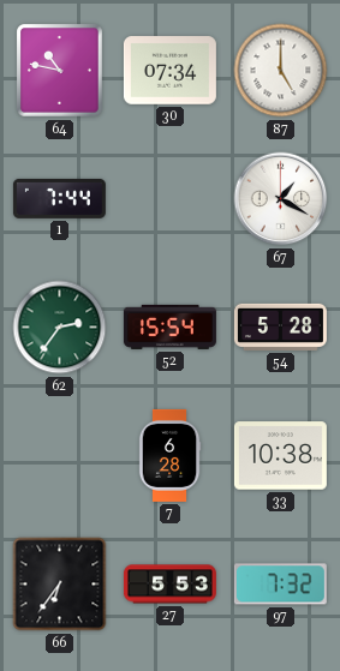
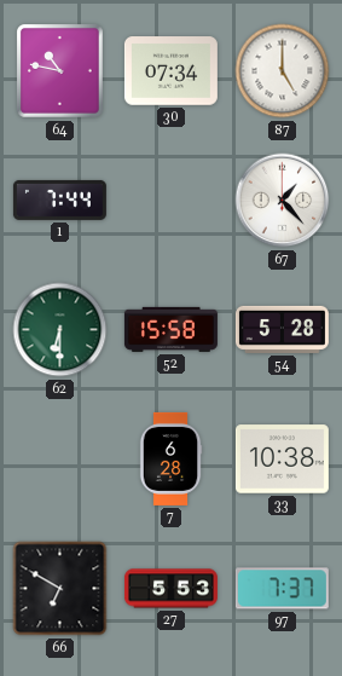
67: 1:20 -> 1:23 (283, 201)
62: 2:36 -> 6:30 (60, 330)
52: 15:54 -> 15:58 (170, 329)
66: 6:36 -> 6:50 (60, 589)
97: 7:32 -> 7:37 (282, 589)
